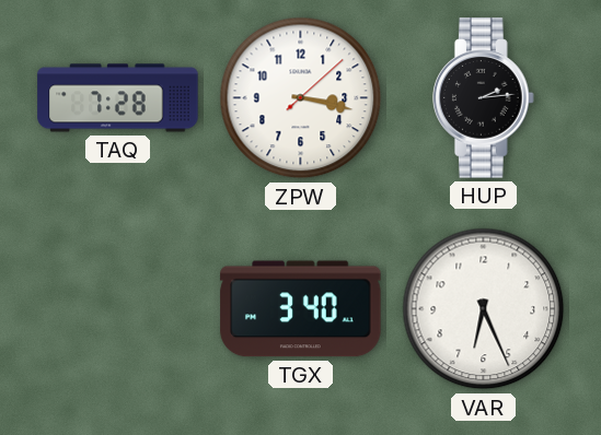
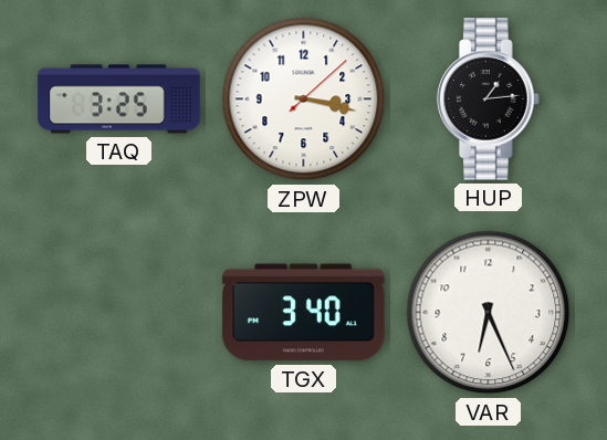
TAQ: 7:28 -> 3:25 (119, 99)
HUP: 2:14 -> 1:14 (489, 99)
